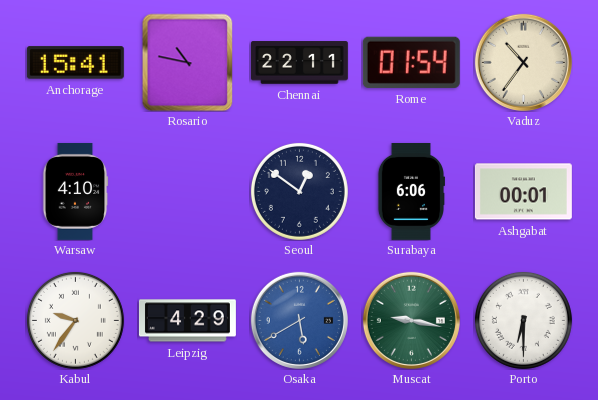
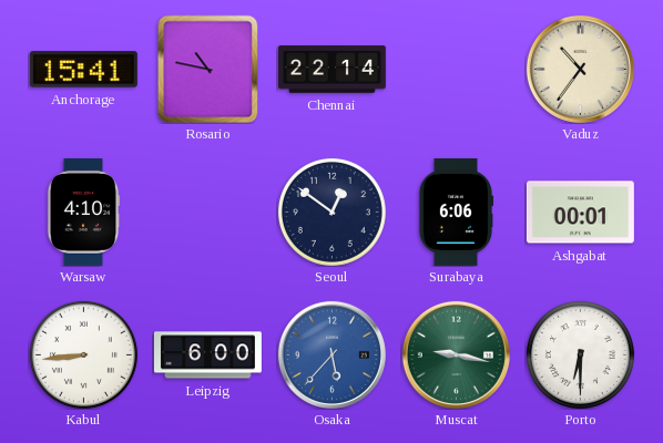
Chennai: 22:11 -> 22:14 (331, 70)
Rome: 01:54 -> none (411, 62)
Kabul: 9:36 -> 8:44 (83, 354)
Leipzig: 4:29 -> 6:00 (207, 356)
Osaka: 5:40 -> 5:37 (331, 354)
